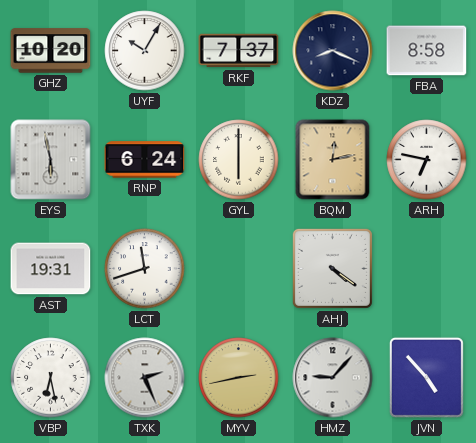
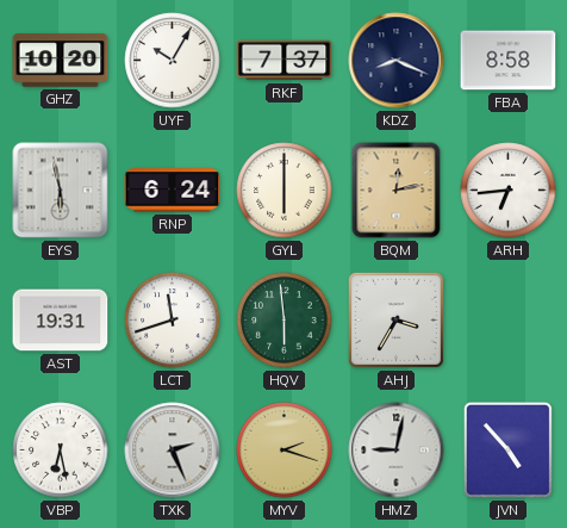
ARH: 6:47 -> 6:44 (509, 191)
HQV: none -> 5:59 (285, 321)
AHJ: 4:21 -> 3:35 (395, 319)
MYV: 2:43 -> 2:18 (285, 451)
HMZ: 9:07 -> 9:02 (397, 451)
